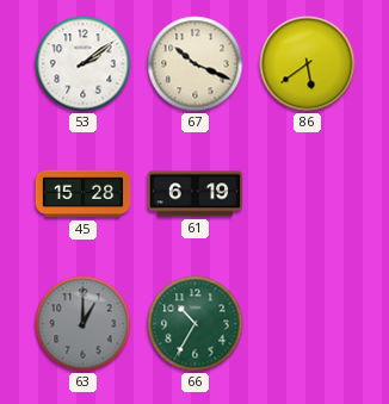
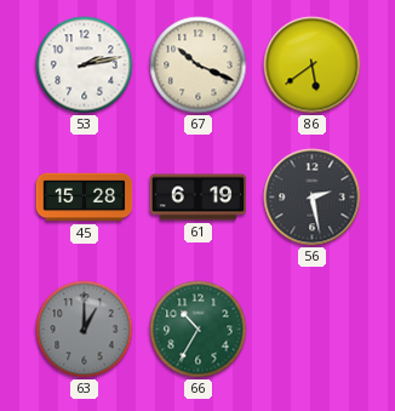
53: 2:09 -> 2:13 (85, 65)
56: none -> 2:28 (313, 198)
